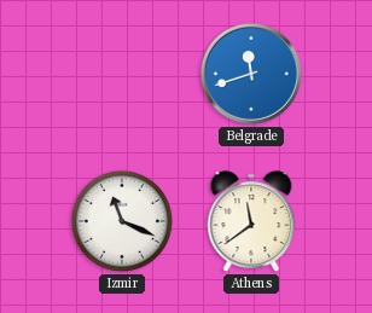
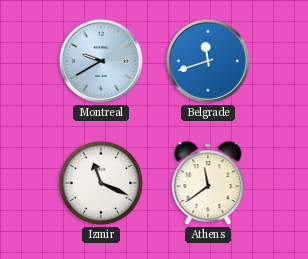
Montreal: none -> 9:40 (101, 61)
